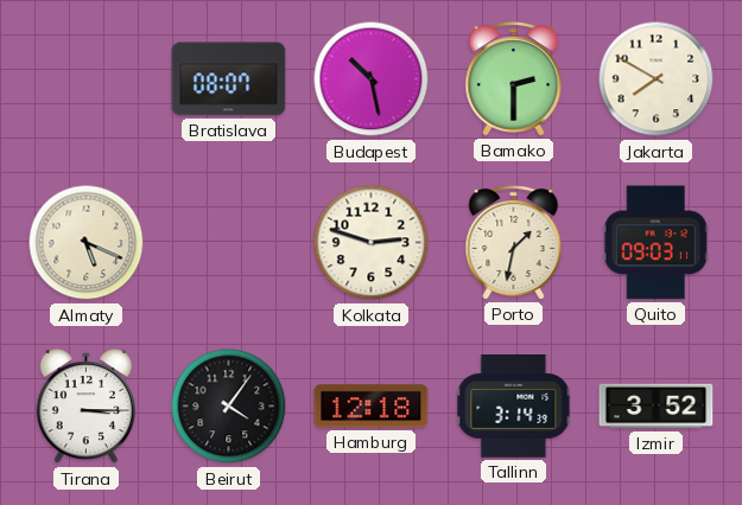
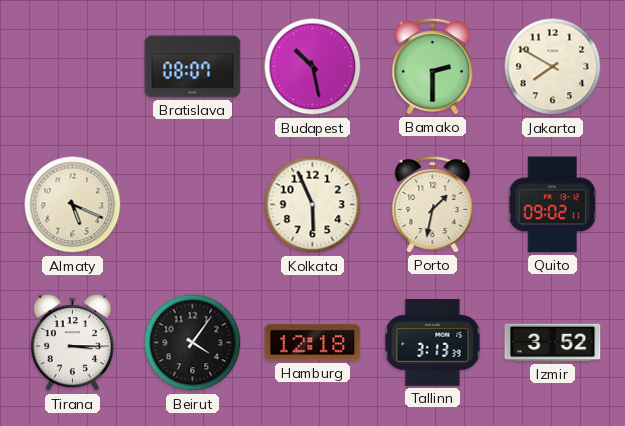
Kolkata: 2:48 -> 5:56 (313, 205)
Quito: 09:03 -> 09:02 (552, 205)
Tallinn: 3:14 -> 3:13 (433, 343)
